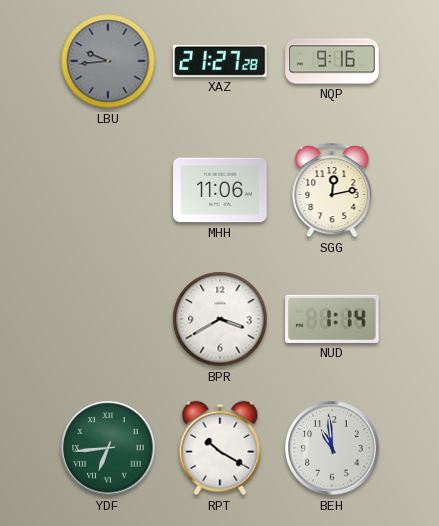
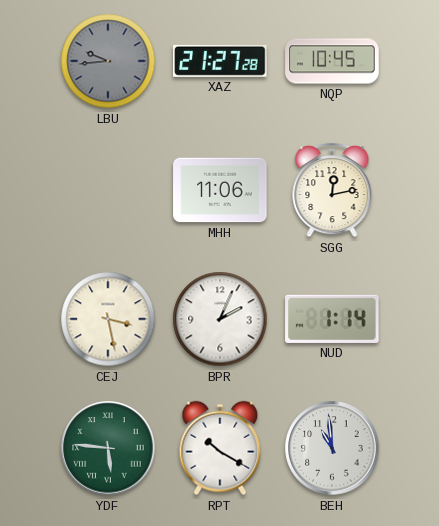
NQP: 9:16 -> 10:45 (332, 61)
CEJ: none -> 3:28 (108, 319)
BPR: 3:40 -> 2:04 (220, 319)
YDF: 6:44 -> 5:46 (108, 448)
